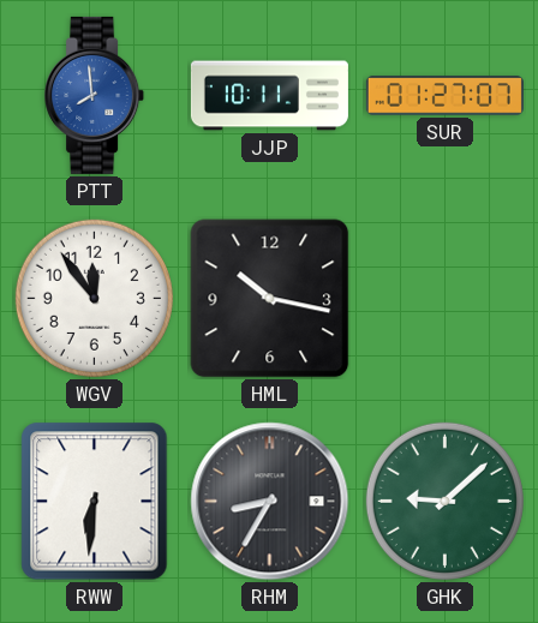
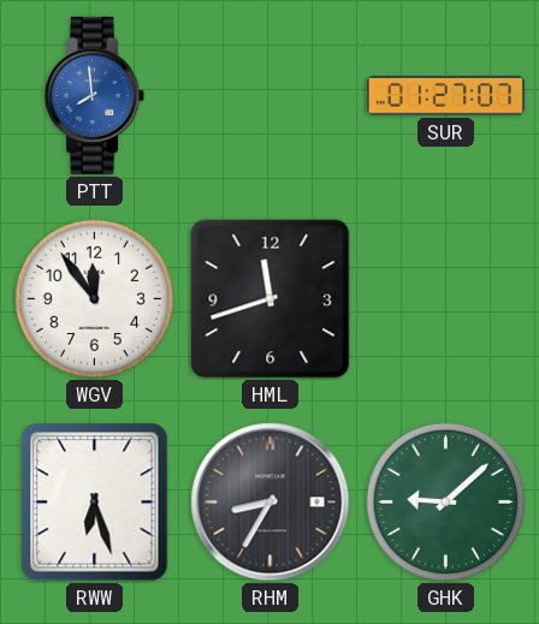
JJP: 10:11 -> none (269, 96)
HML: 10:17 -> 11:42 (271, 299)
RWW: 6:31 -> 6:27 (95, 503)
